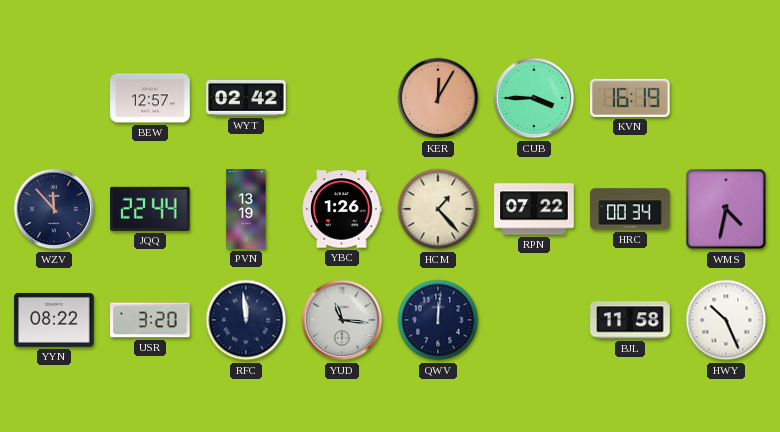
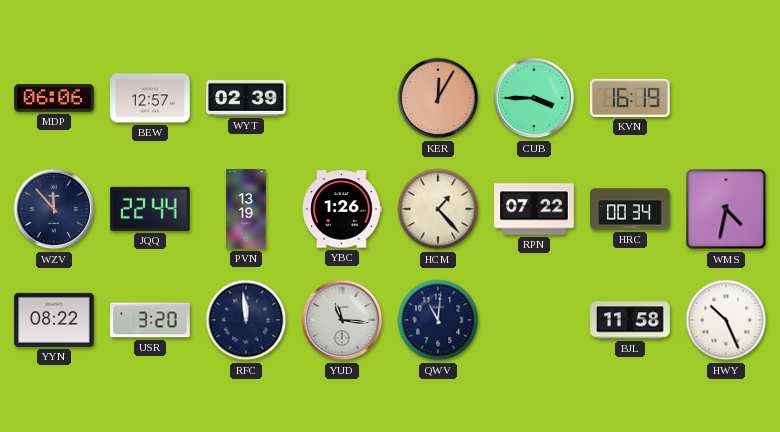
MDP: none -> 06:06 (54, 98)
WYT: 02:42 -> 02:39 (246, 98)
QWV: 12:01 -> 11:01 (438, 320)
